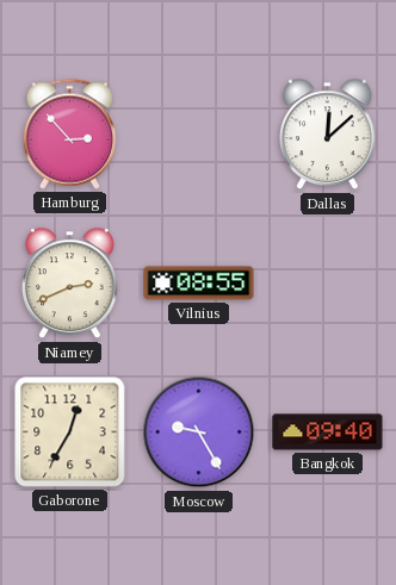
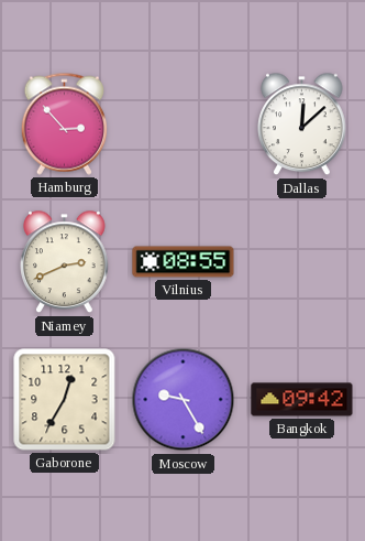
Bangkok: 09:40 -> 09:42 (302, 400)
